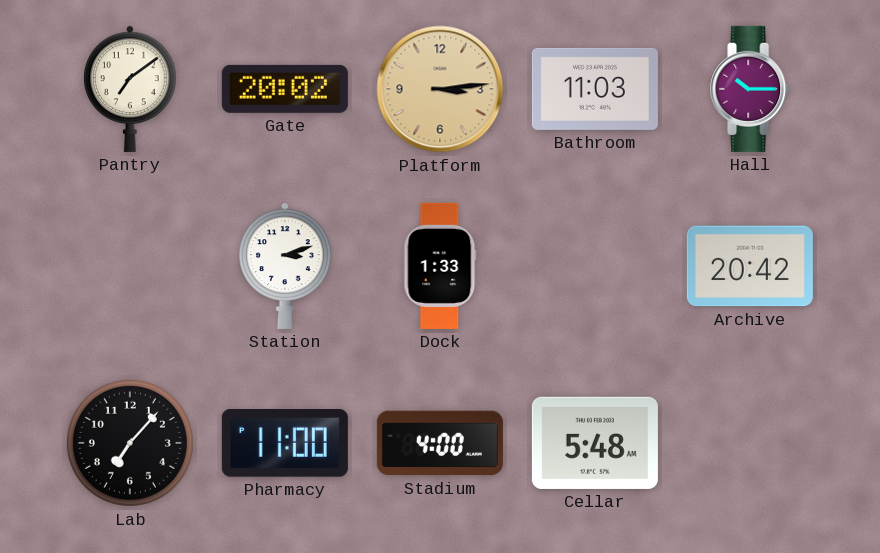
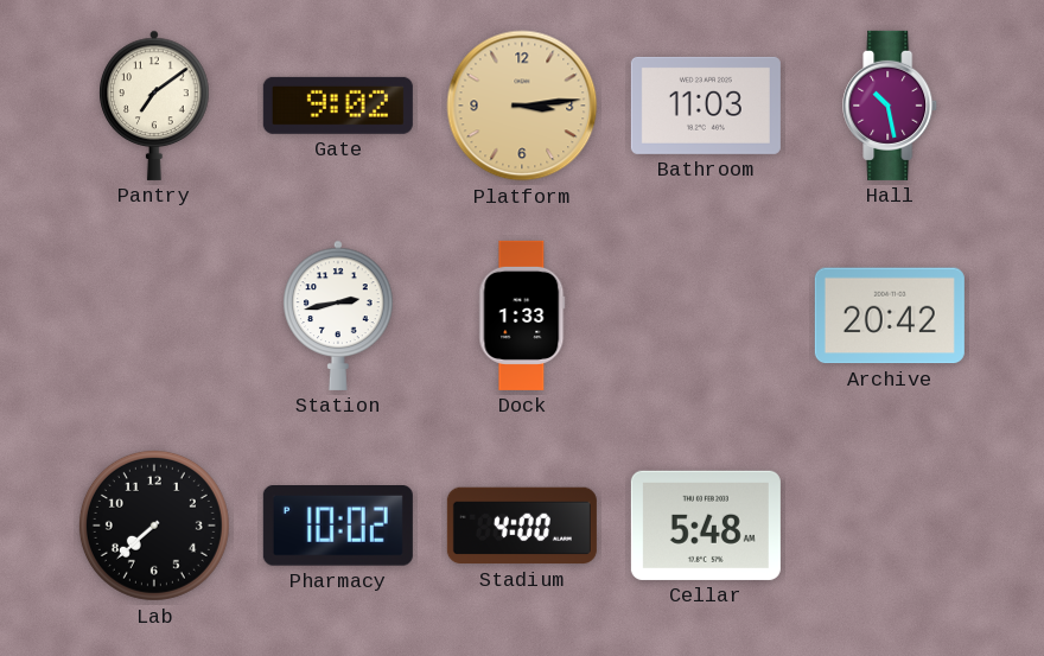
Gate: 20:02 -> 9:02 (338, 106)
Hall: 10:15 -> 10:28 (891, 106)
Station: 3:12 -> 2:43 (338, 316)
Lab: 7:07 -> 7:38 (154, 526)
Pharmacy: 11:00 -> 10:02 (338, 527)
